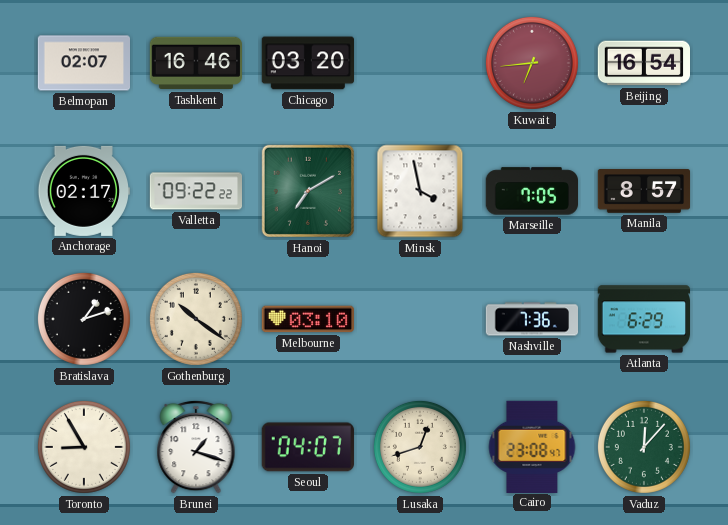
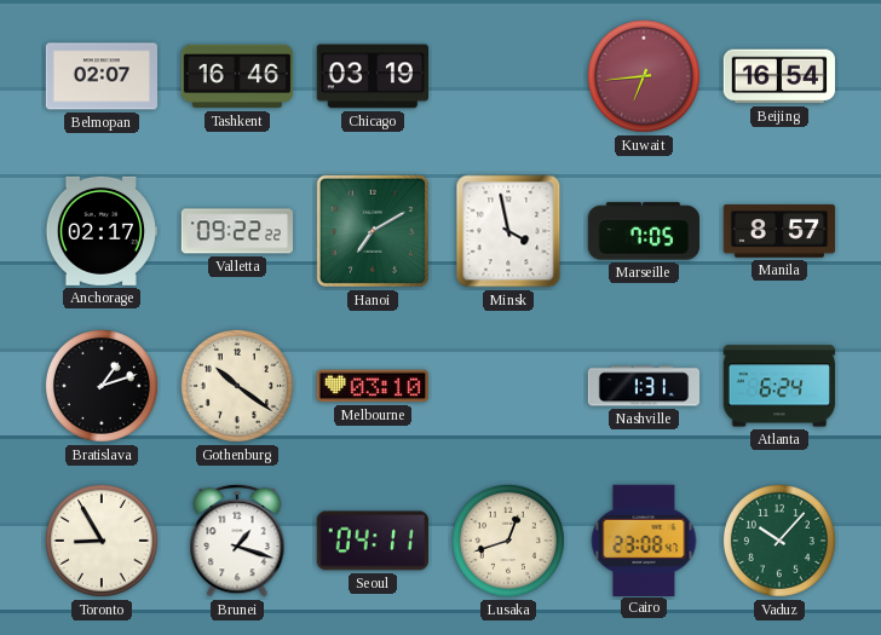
Chicago: 03:20 -> 03:19 (372, 76)
Nashville: 7:36 -> 1:31 (644, 386)
Atlanta: 6:29 -> 6:24 (778, 386)
Seoul: 04:07 -> 04:11 (373, 541)
Vaduz: 12:07 -> 10:07 (779, 541)
